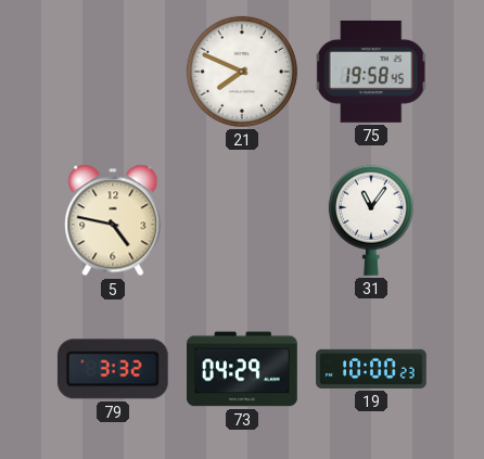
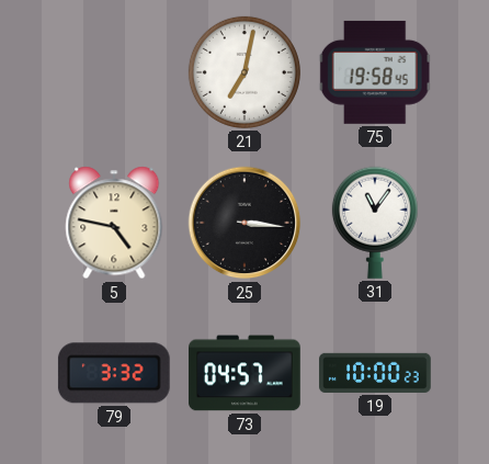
21: 7:49 -> 7:02 (244, 72)
25: none -> 3:16 (244, 223)
73: 04:29 -> 04:57 (244, 373)
